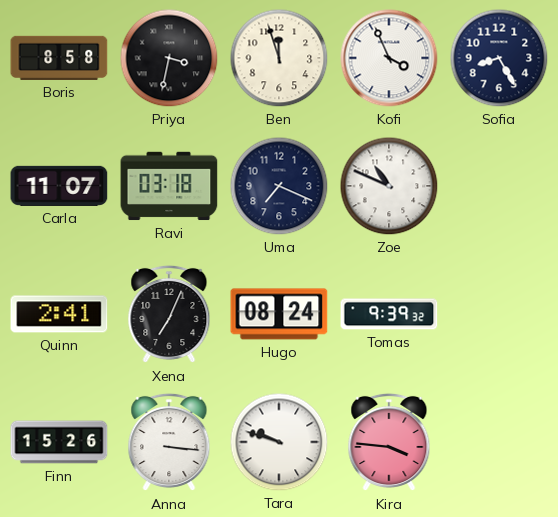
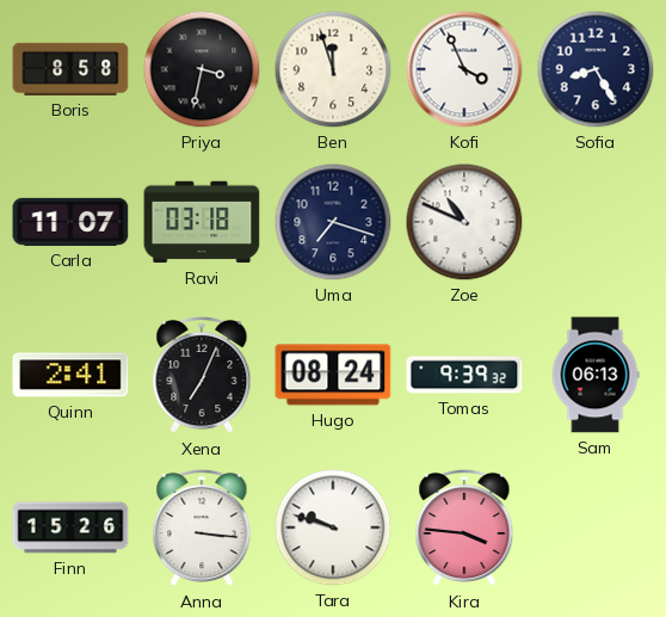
Uma: 7:19 -> 7:18 (333, 222)
Sam: none -> 06:13 (596, 375)
